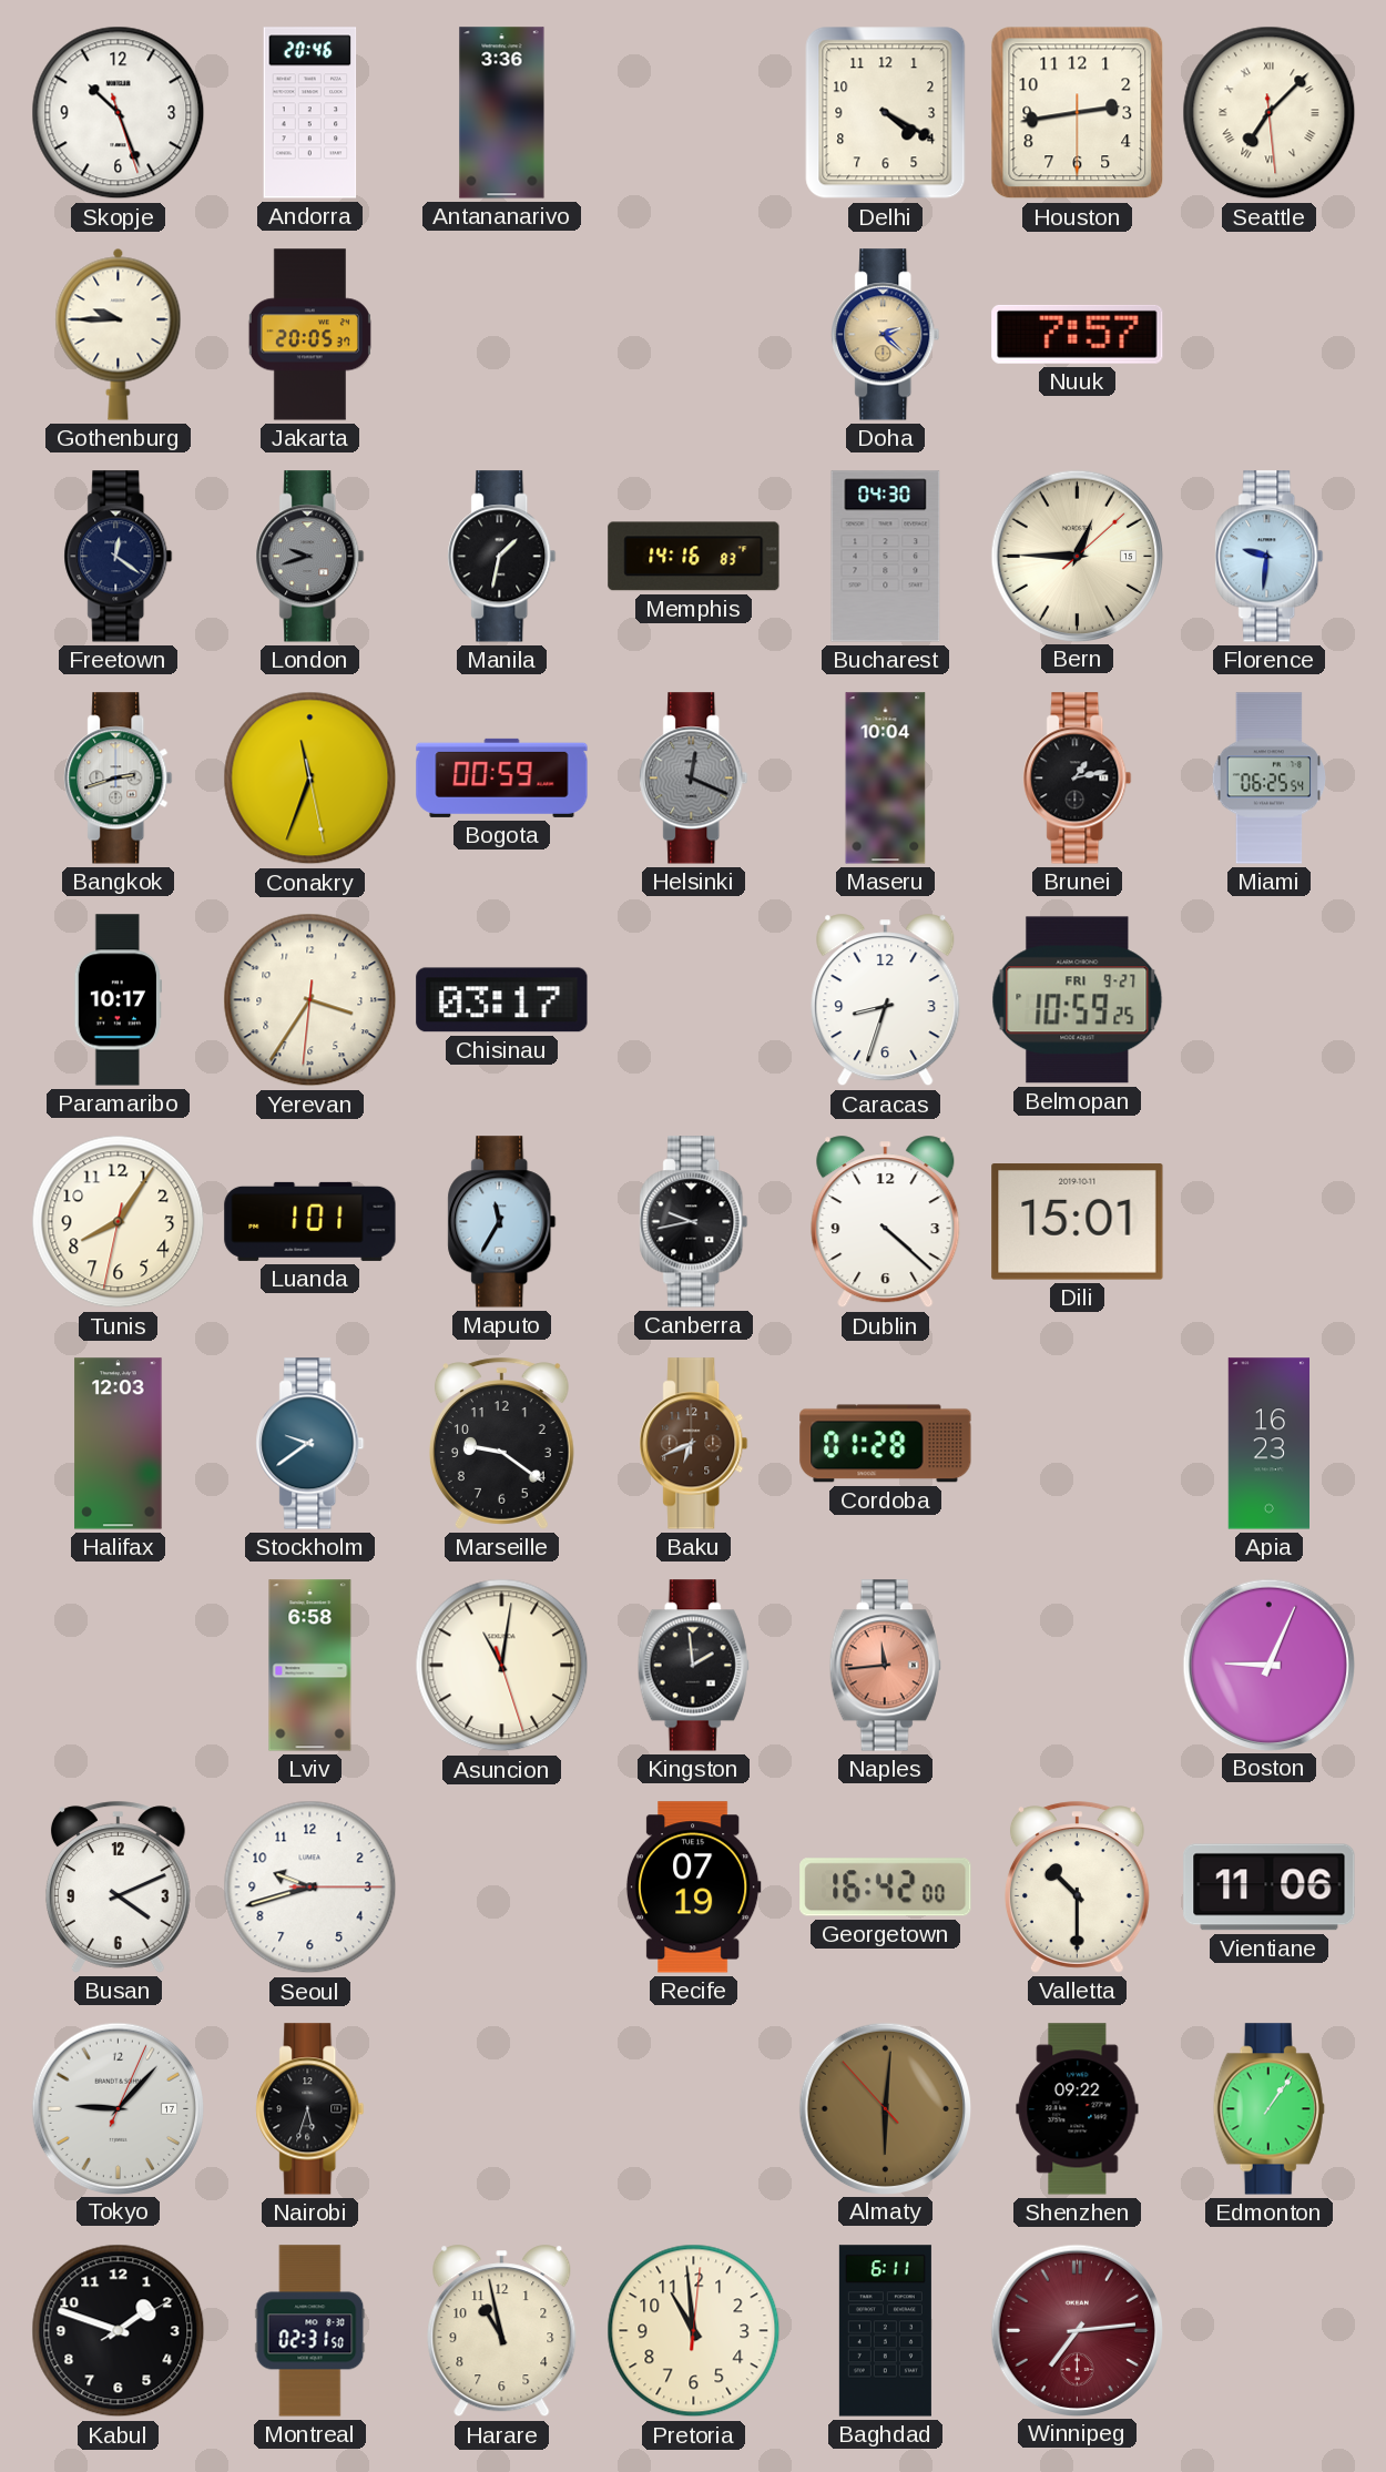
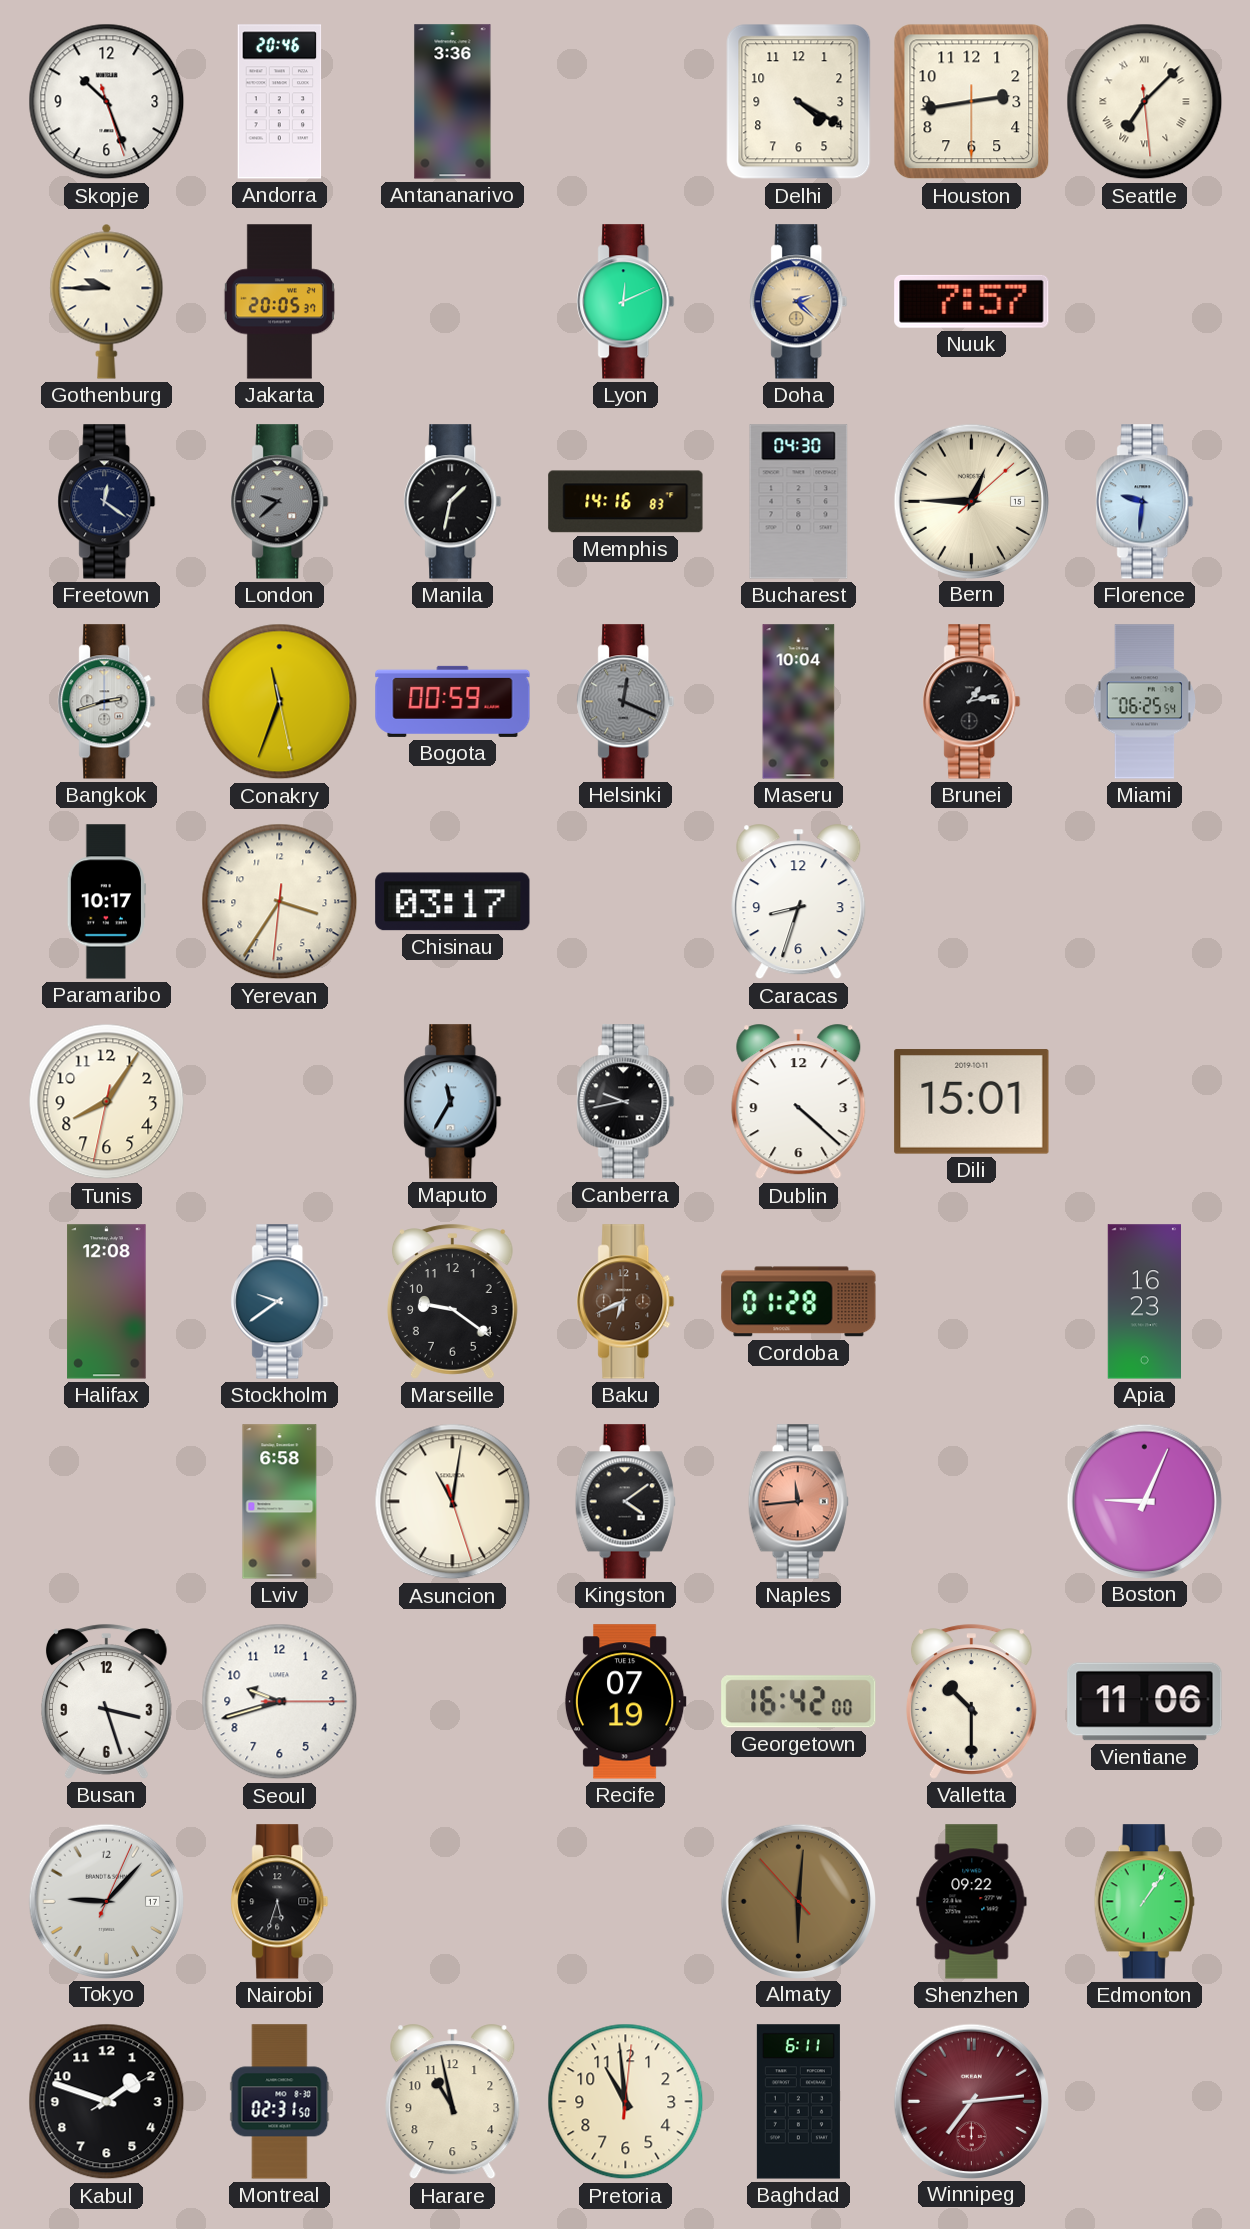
Lyon: none -> 12:11 (626, 302)
London: 9:42 -> 9:38 (280, 502)
Belmopan: 10:59 -> none (1078, 1000)
Luanda: 1:01 -> none (310, 1221)
Halifax: 12:03 -> 12:08 (107, 1302)
Kingston: 1:59 -> 4:09 (625, 1502)
Busan: 4:11 -> 3:27 (106, 1702)
